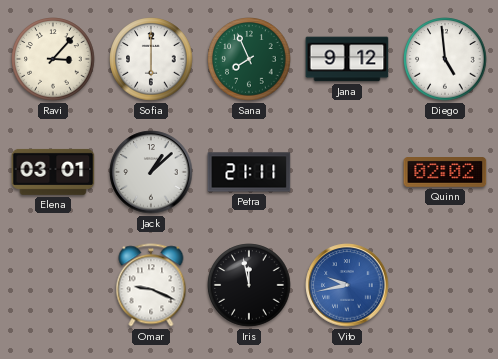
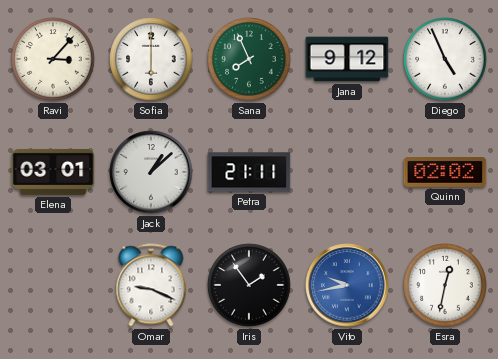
Diego: 4:59 -> 4:56 (445, 59)
Iris: 11:58 -> 1:54 (249, 285)
Esra: none -> 12:32 (445, 285)
